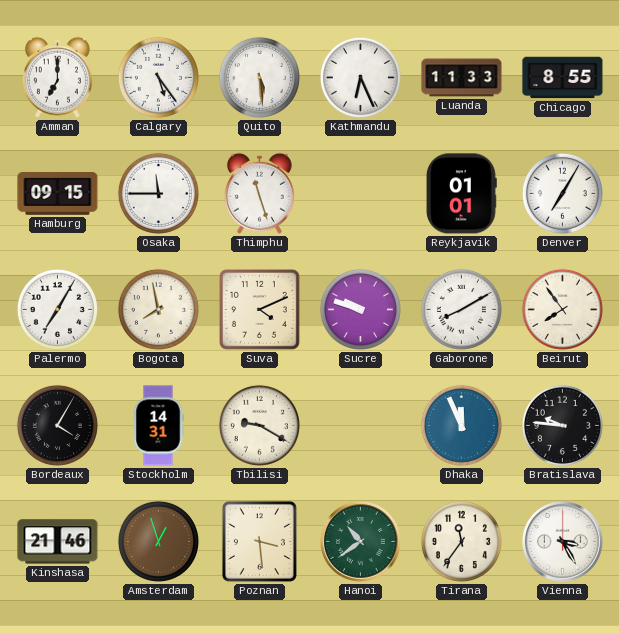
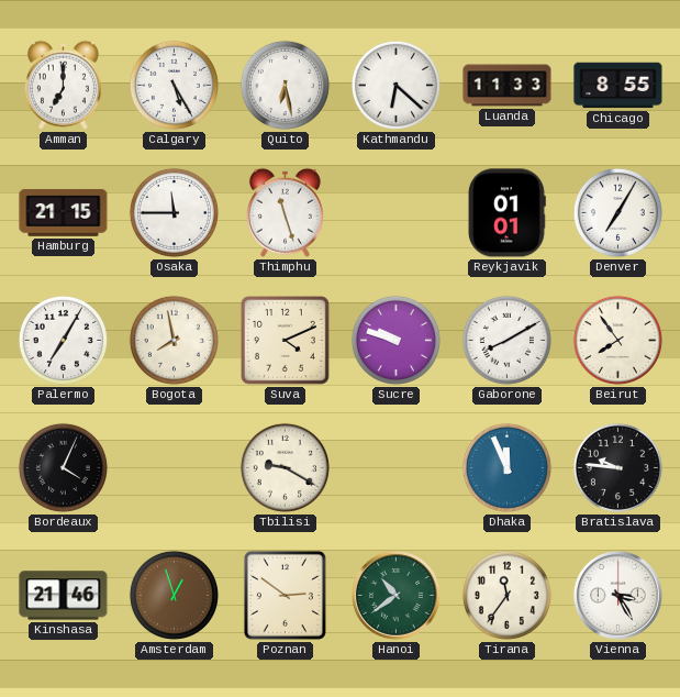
Calgary: 5:24 -> 5:25 (174, 85)
Quito: 5:29 -> 6:28 (285, 85)
Kathmandu: 6:26 -> 6:22 (395, 85)
Hamburg: 09:15 -> 21:15 (64, 212)
Bordeaux: 4:05 -> 4:04 (63, 467)
Stockholm: 14:31 -> none (158, 426)
Poznan: 3:29 -> 2:51 (285, 595)
